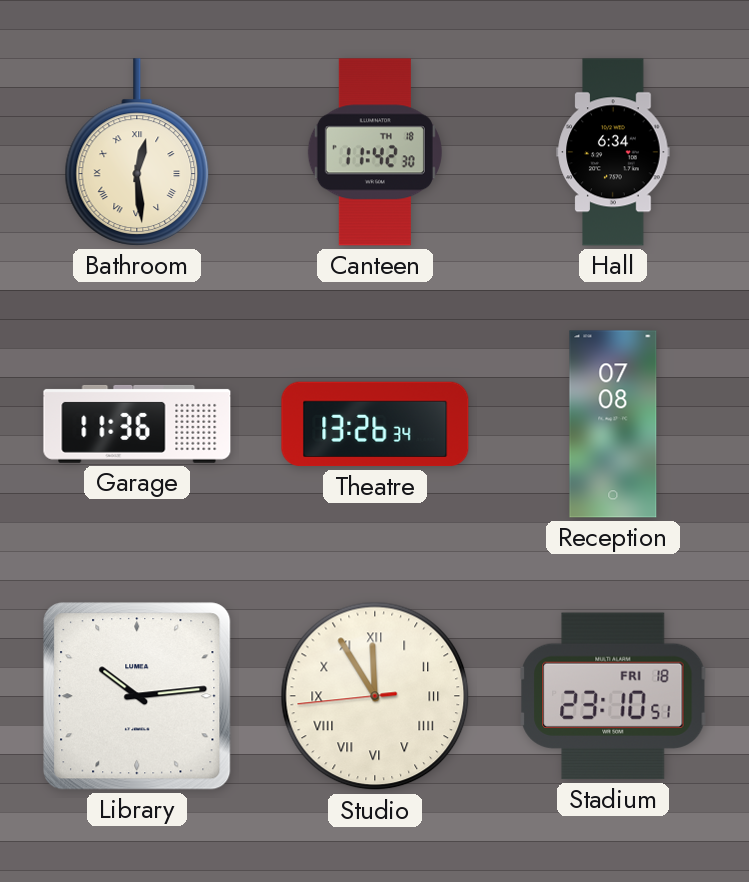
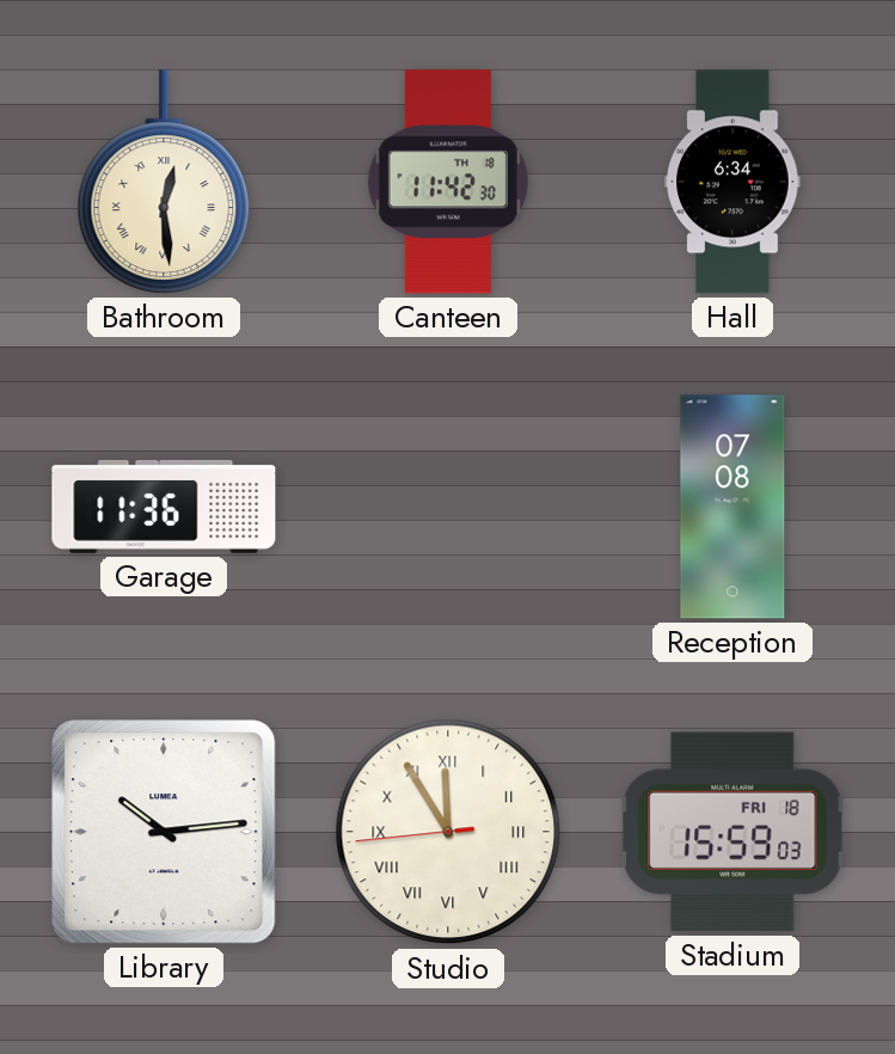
Theatre: 13:26 -> none (375, 424)
Stadium: 23:10 -> 15:59 (732, 832)
